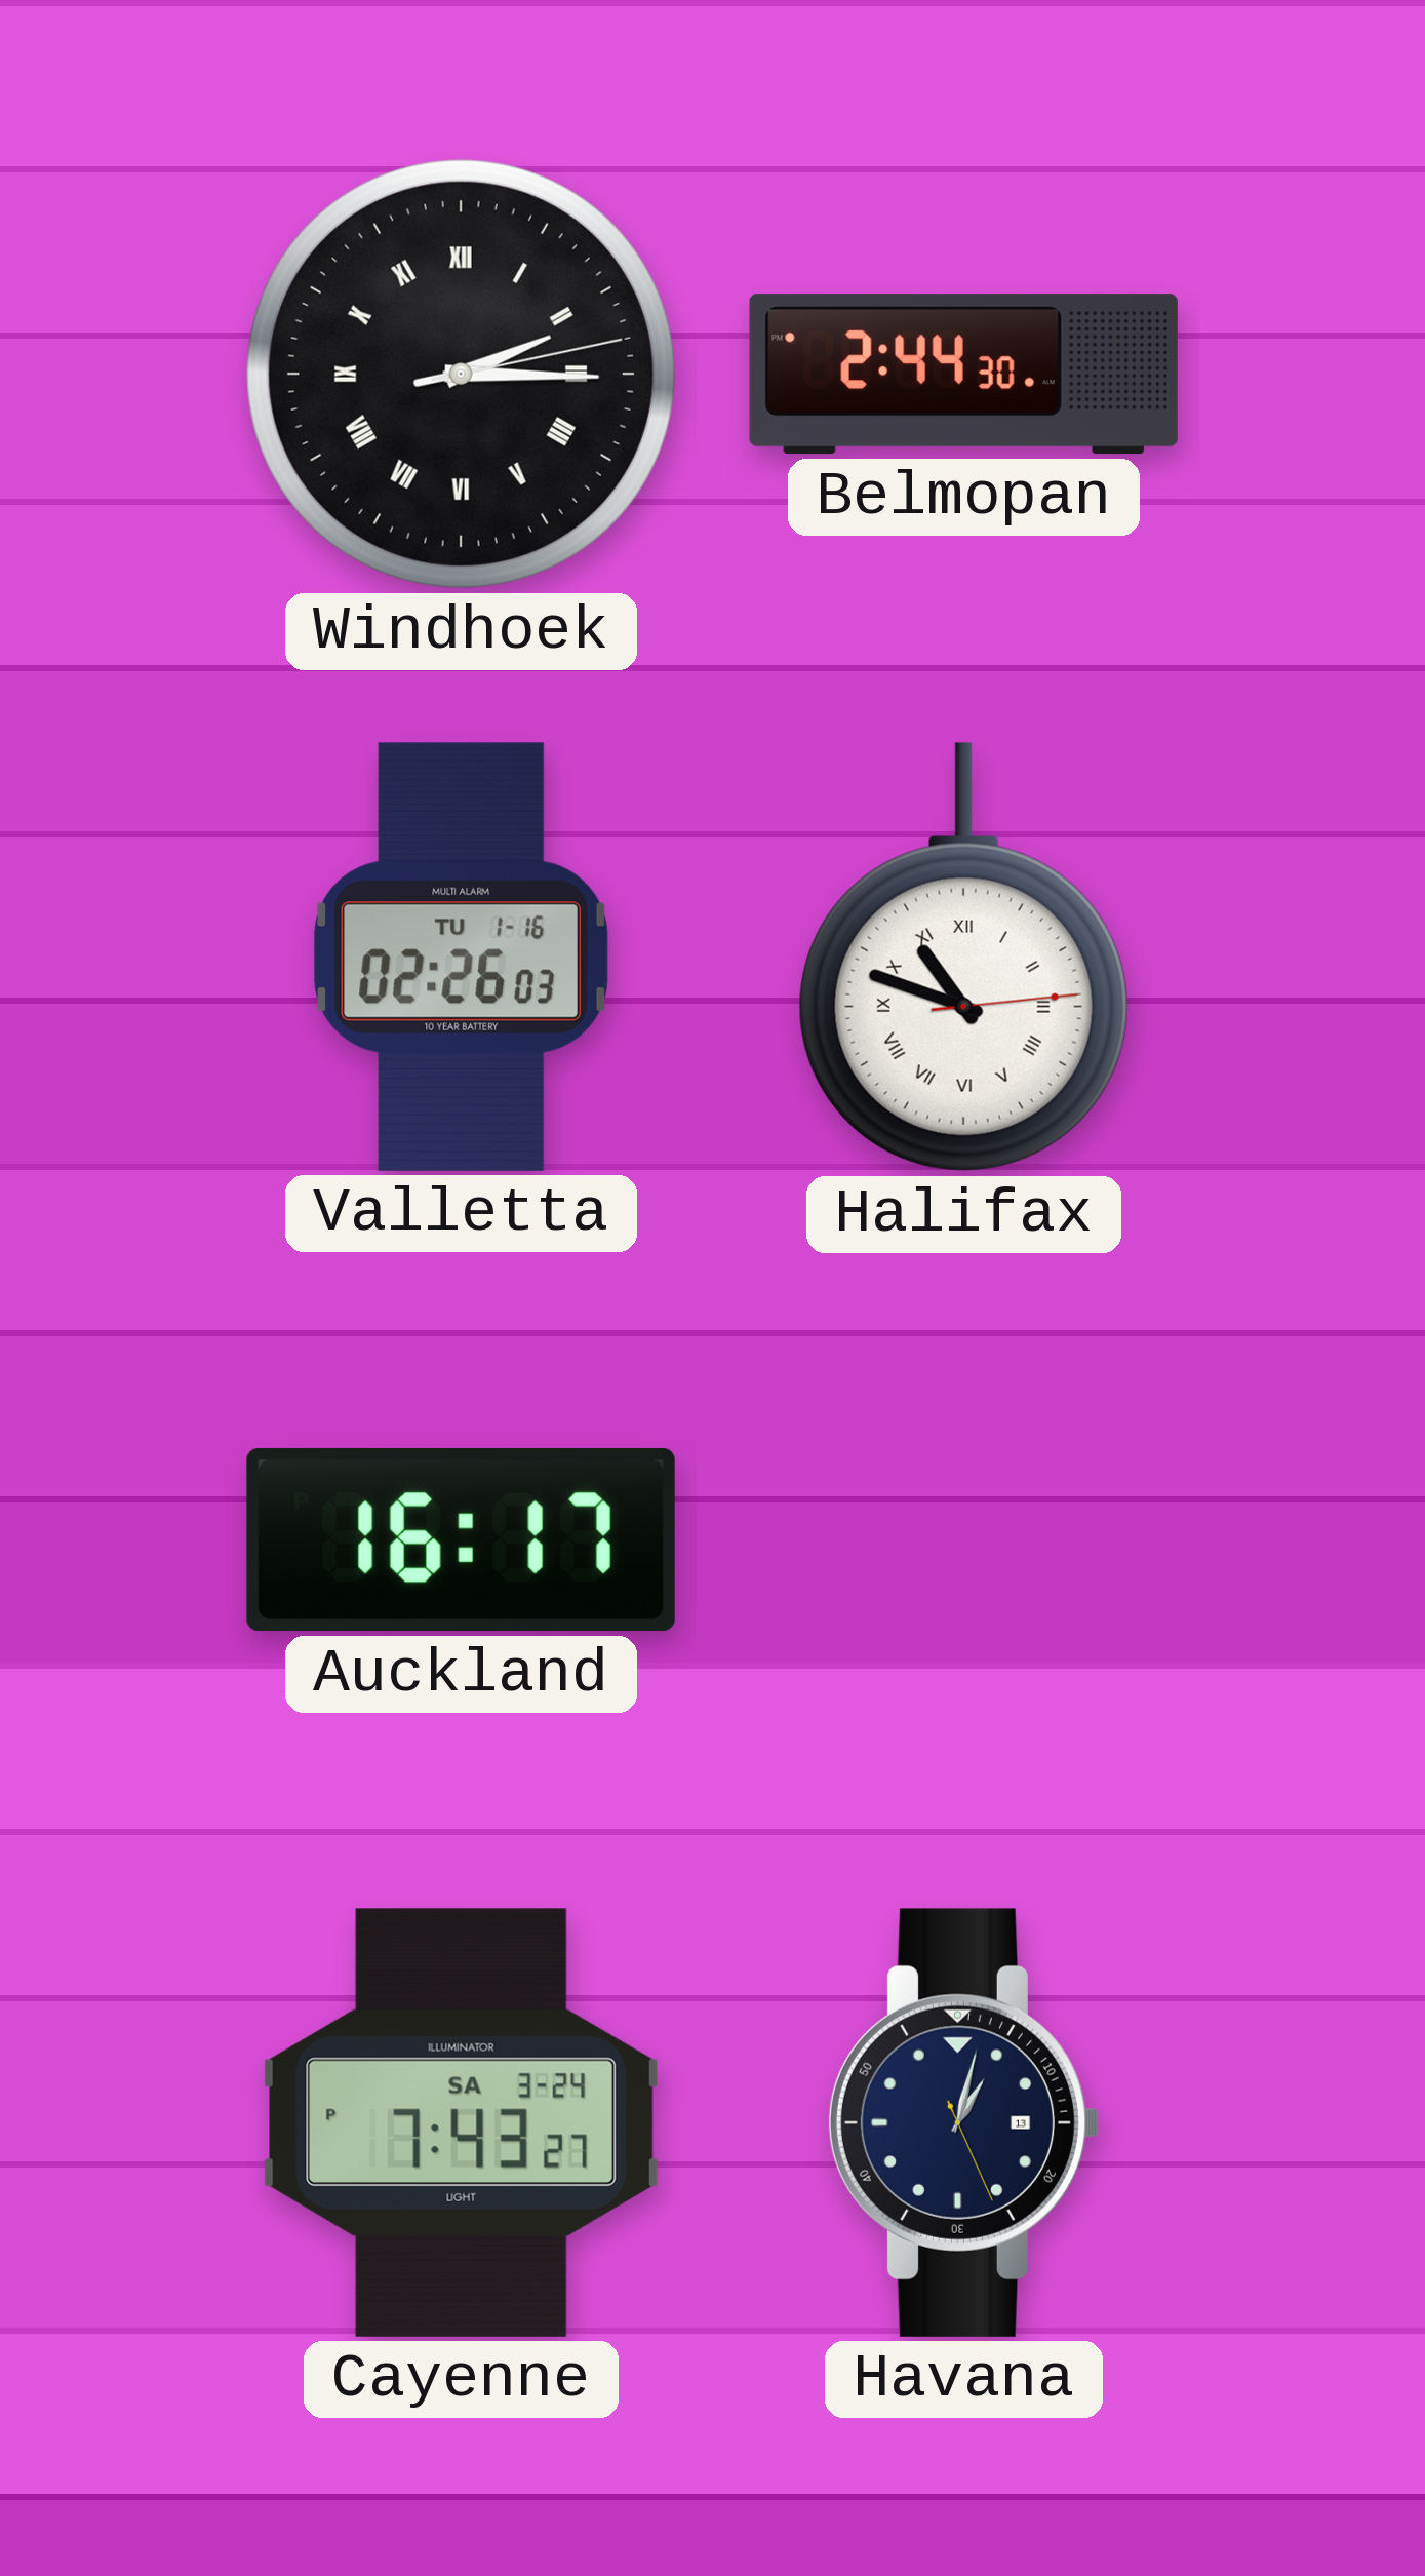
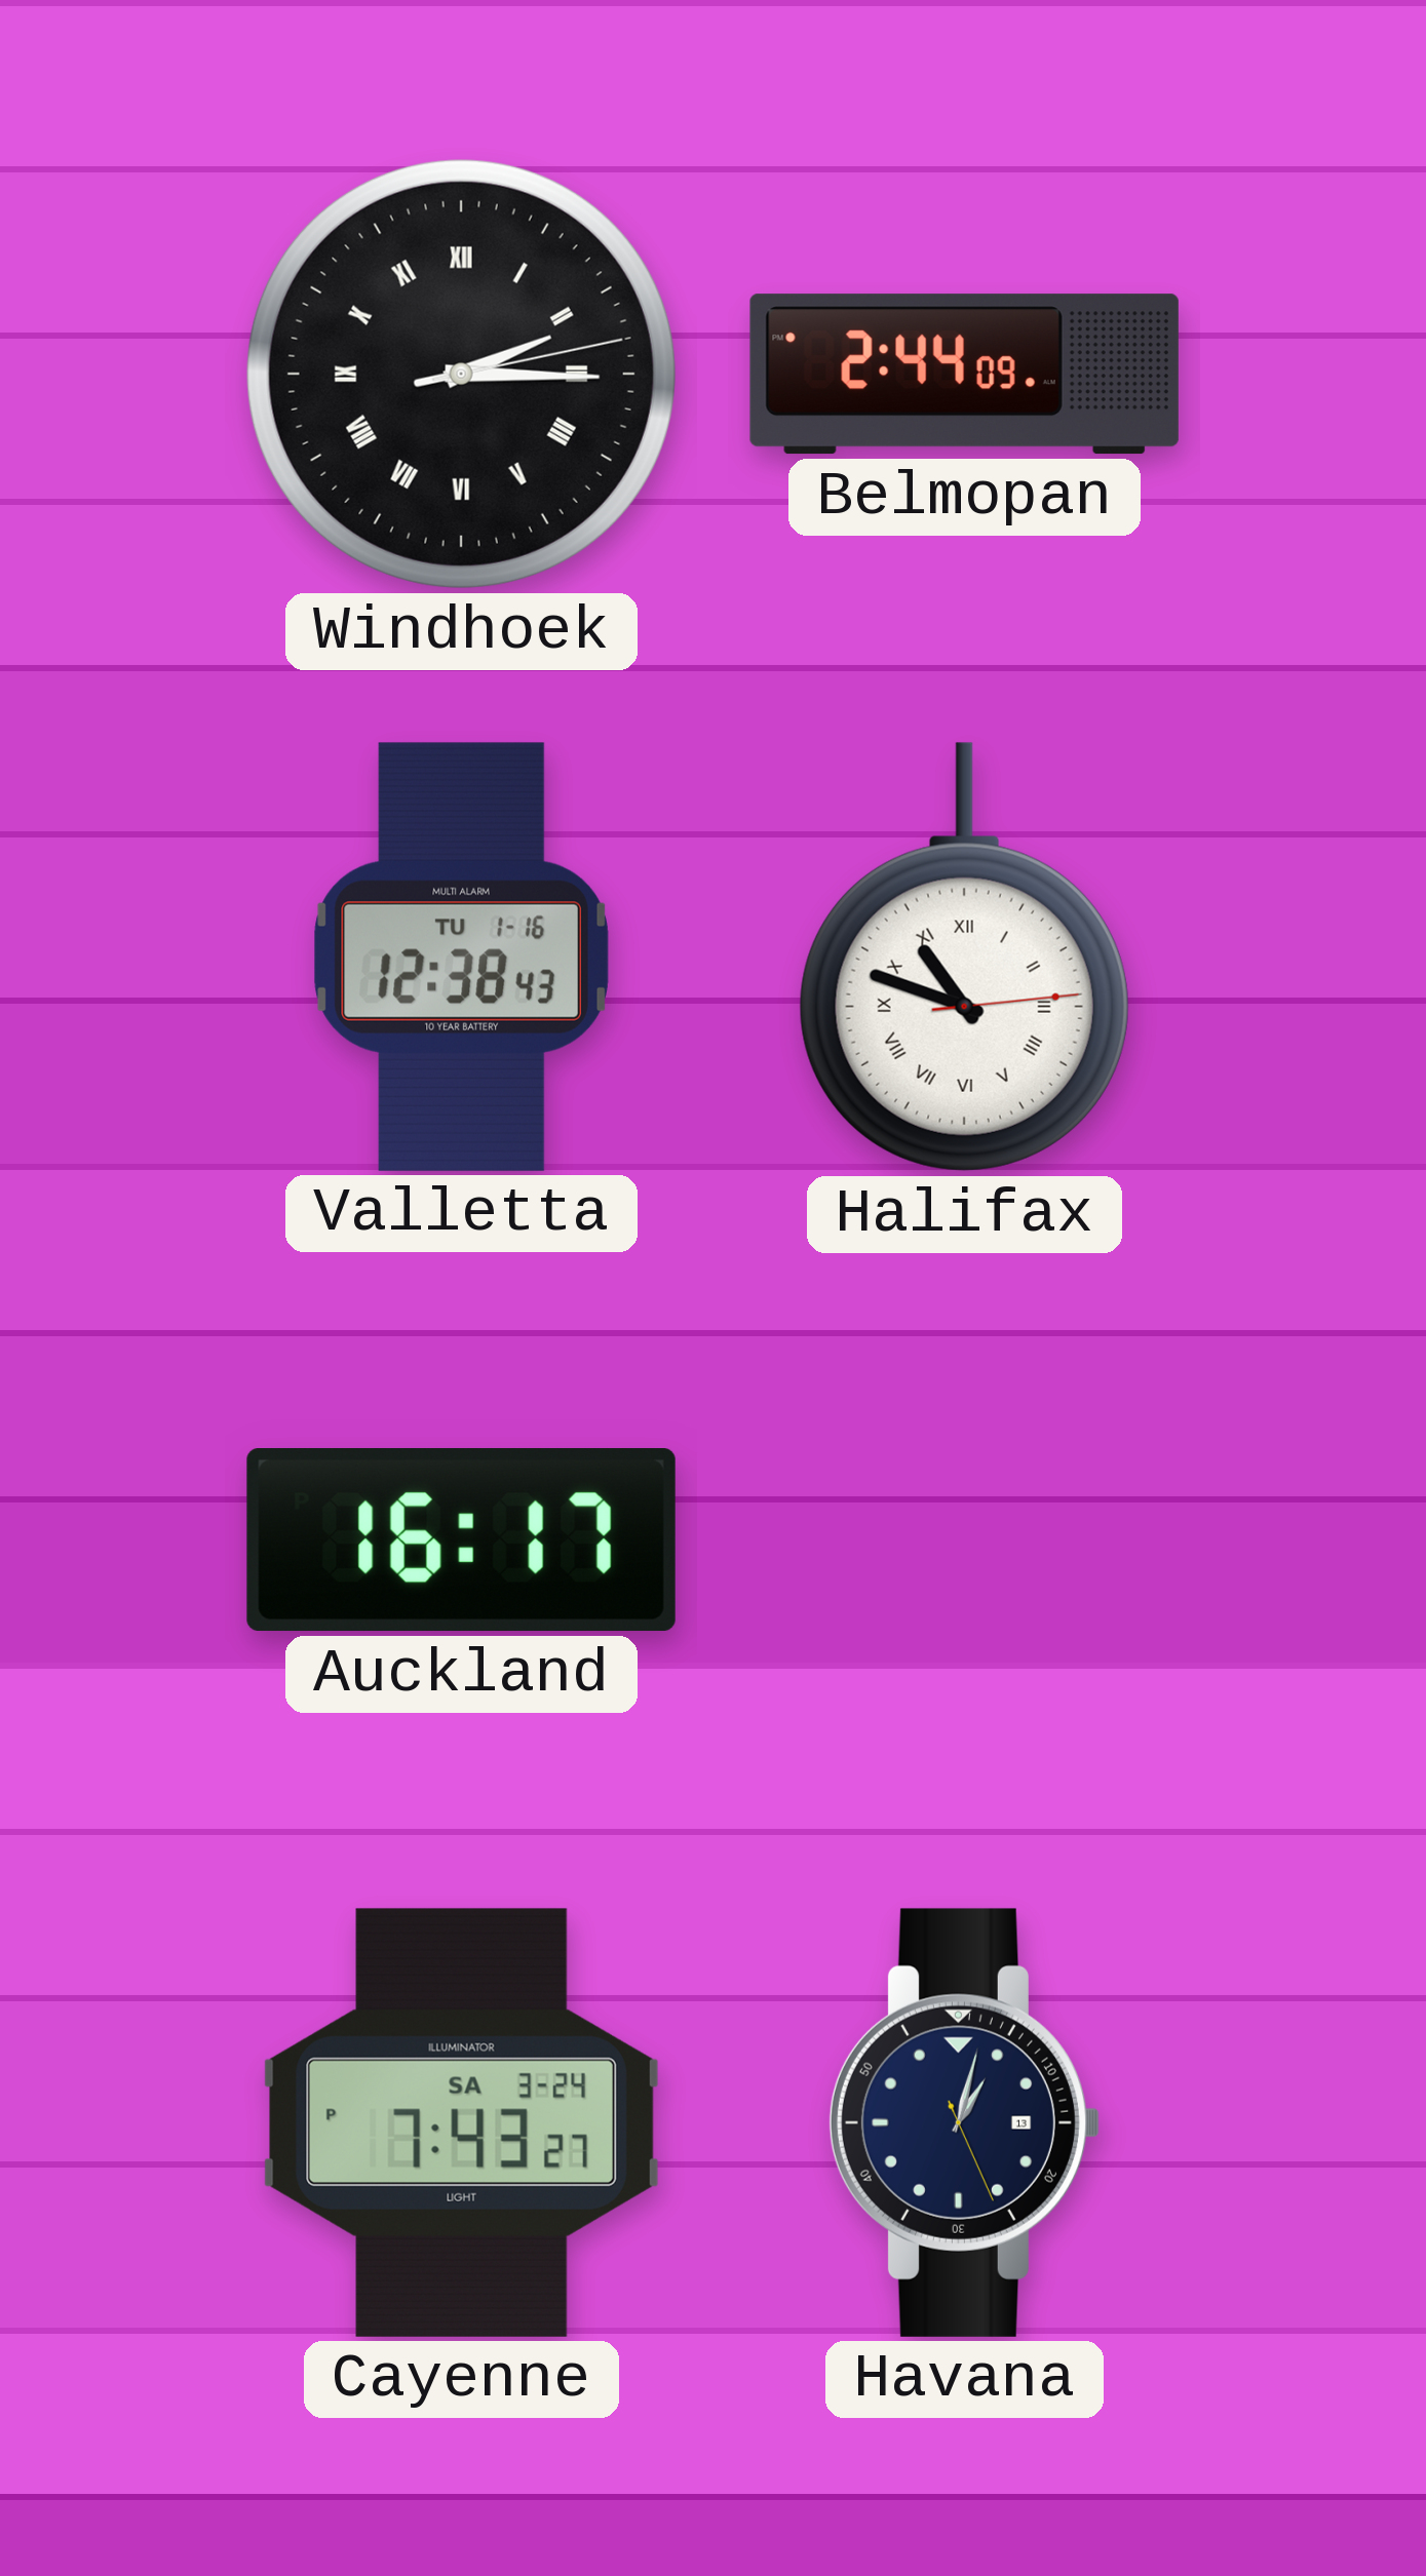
Belmopan: 2:44:30 -> 2:44:09 (964, 375)
Valletta: 02:26 -> 12:38 (461, 957)
